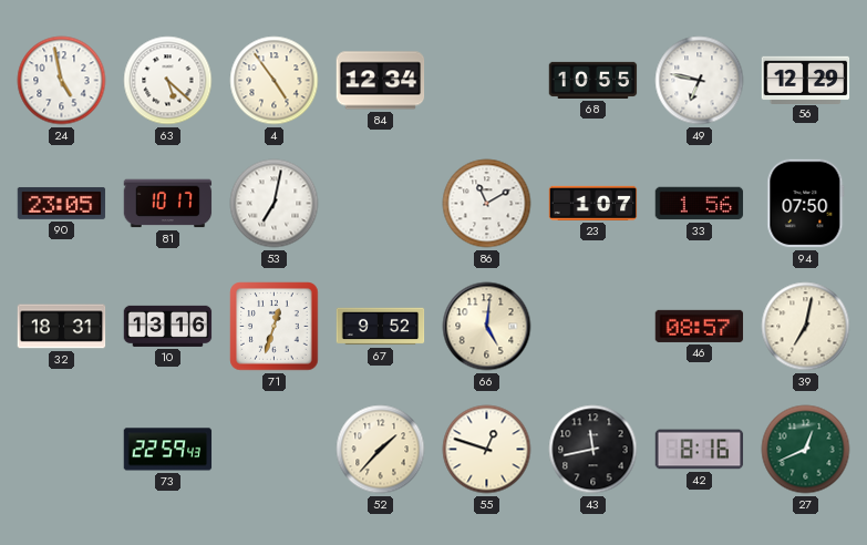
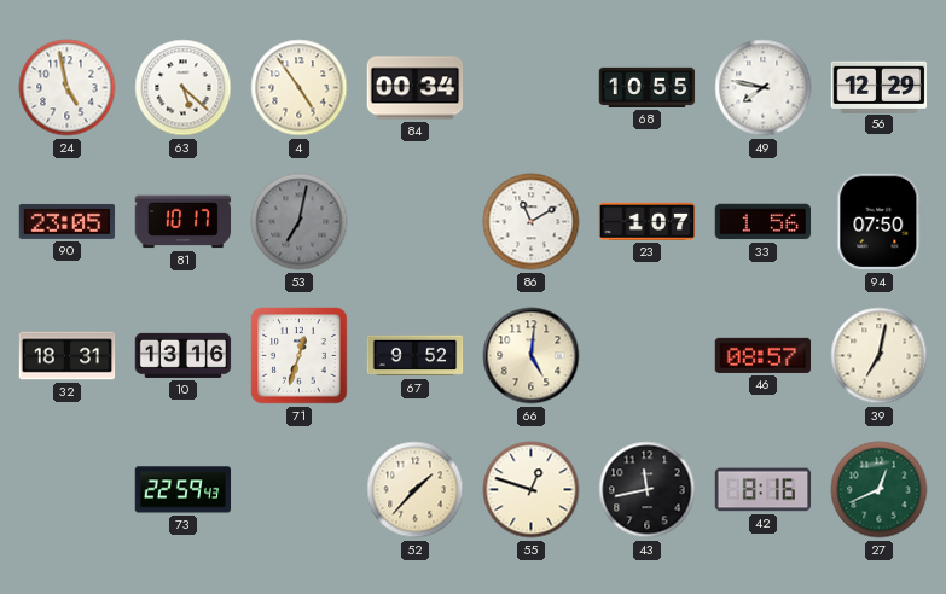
84: 12:34 -> 00:34 (416, 88)
49: 6:47 -> 7:47 (764, 88)
53 dial: white -> grey (300, 222)
